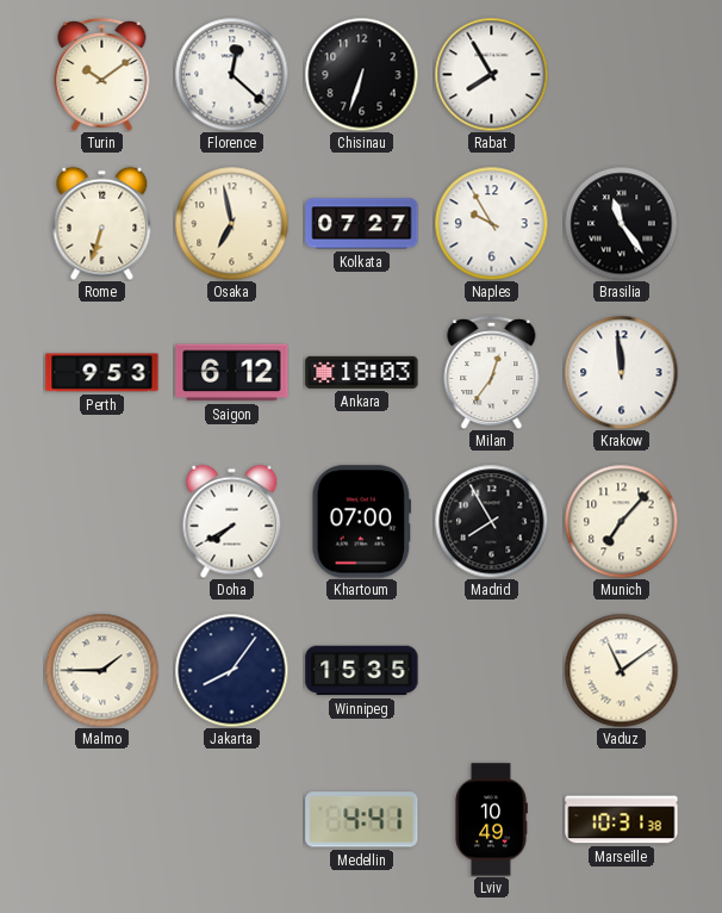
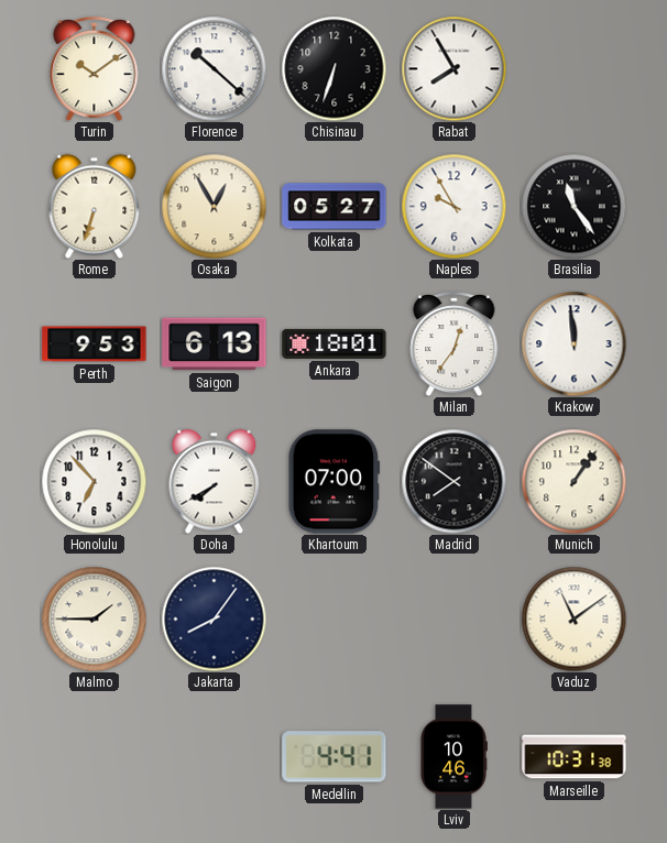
Florence: 12:22 -> 10:22 (214, 68)
Osaka: 6:58 -> 12:55 (214, 206)
Kolkata: 07:27 -> 05:27 (335, 207)
Saigon: 6:12 -> 6:13 (215, 344)
Ankara: 18:03 -> 18:01 (335, 343)
Honolulu: none -> 6:53 (94, 481)
Madrid: 7:55 -> 7:51 (453, 481)
Munich: 7:07 -> 1:06 (573, 481)
Winnipeg: 15:35 -> none (362, 671)
Lviv: 10:49 -> 10:46 (453, 757)
